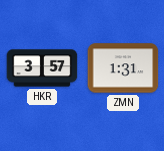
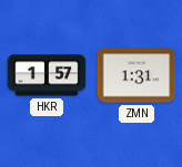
HKR: 3:57 -> 1:57 (47, 75)
